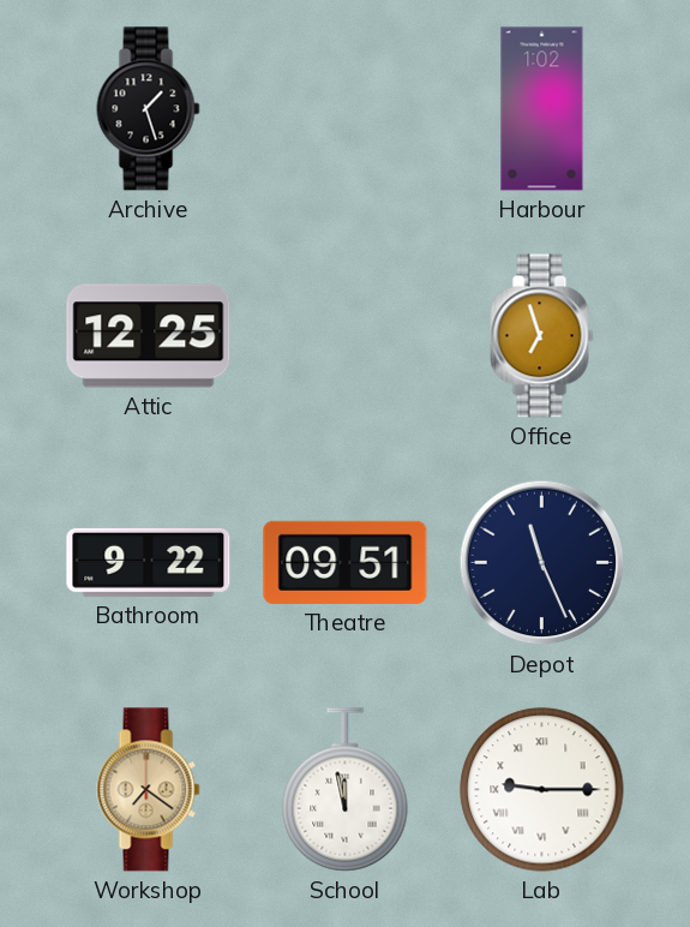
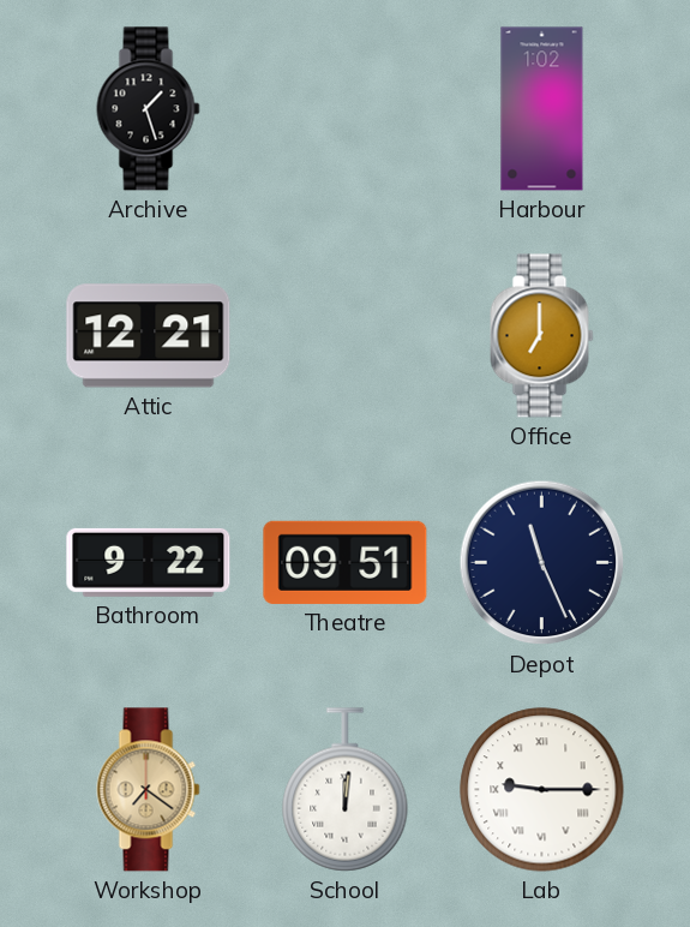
Attic: 12:25 -> 12:21 (149, 336)
Office: 6:57 -> 7:00 (542, 336)
School: 11:58 -> 12:01 (346, 790)
